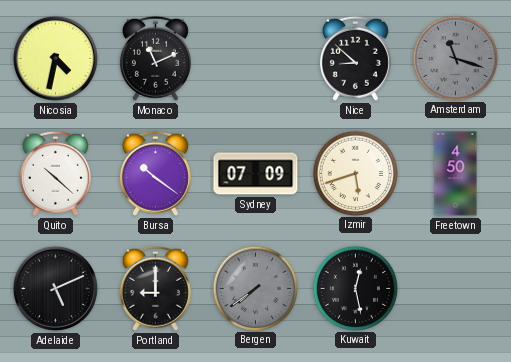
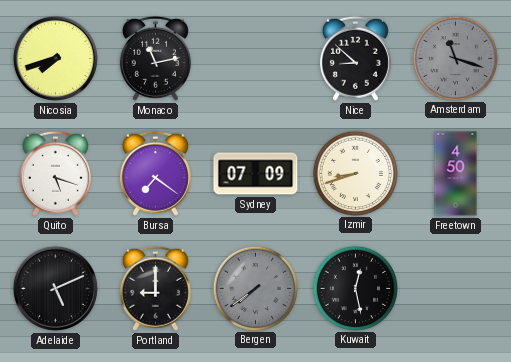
Nicosia: 4:32 -> 7:42 (55, 58)
Monaco: 11:11 -> 11:13 (155, 58)
Quito: 10:22 -> 5:18 (55, 173)
Bursa: 10:21 -> 7:21 (155, 173)
Izmir: 5:42 -> 8:42 (355, 173)
